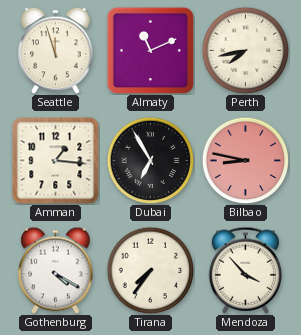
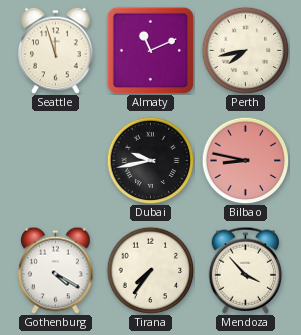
Amman: 1:16 -> none (56, 161)
Dubai: 6:55 -> 9:43 (150, 160)
